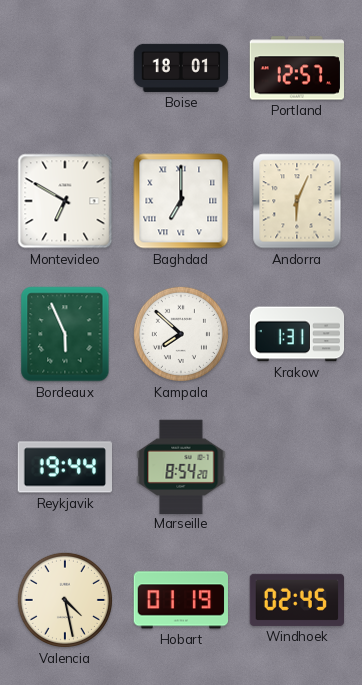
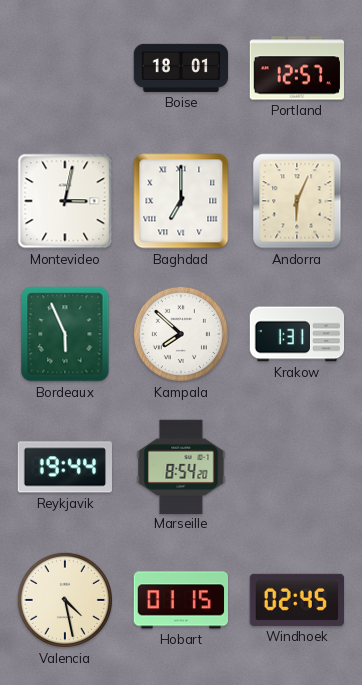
Montevideo: 6:50 -> 3:02 (65, 201)
Hobart: 01:19 -> 01:15 (180, 600)
